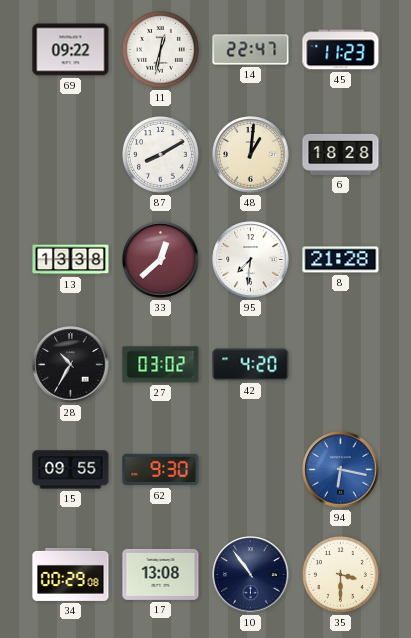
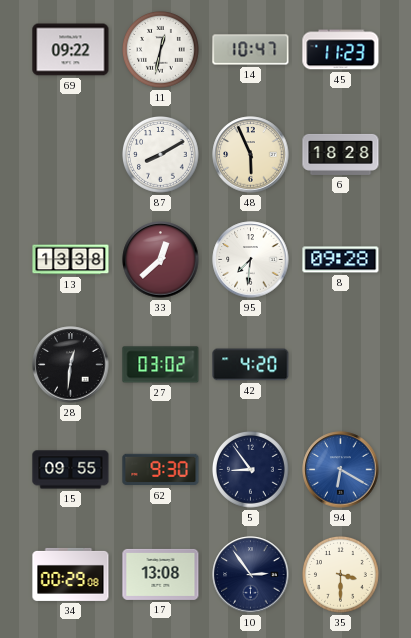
14: 22:47 -> 10:47 (251, 50)
48: 1:01 -> 5:56 (251, 155)
8: 21:28 -> 09:28 (341, 260)
28: 10:35 -> 12:31 (71, 365)
5: none -> 8:54 (251, 470)
94: 6:17 -> 6:20 (341, 470)
10: 10:54 -> 2:54 (251, 575)
